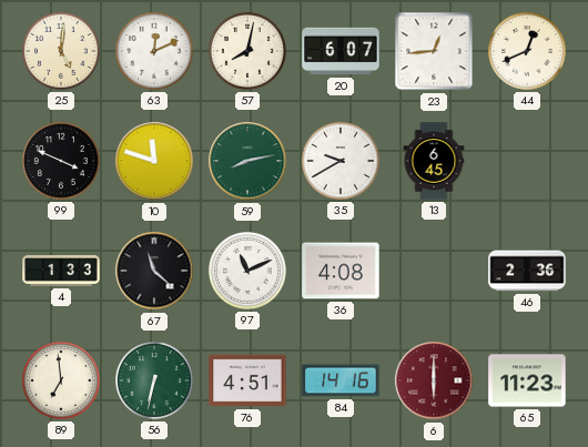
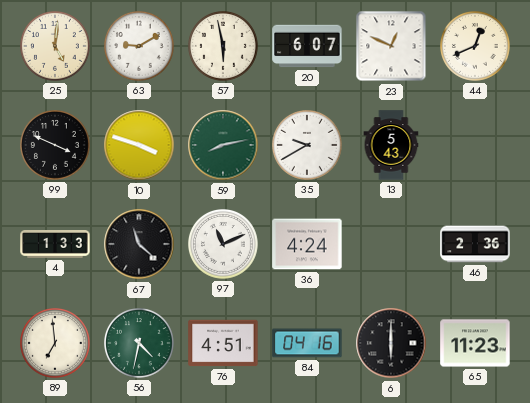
63: 12:11 -> 9:10 (140, 47)
57: 8:02 -> 5:58 (224, 47)
23: 12:44 -> 12:49 (391, 46)
10: 11:48 -> 3:48 (139, 145)
13: 6:45 -> 5:43 (391, 145)
36: 4:08 -> 4:24 (307, 244)
56: 6:32 -> 4:32 (140, 344)
84: 14:16 -> 04:16 (307, 343)
6 dial: burgundy -> black (391, 343)
